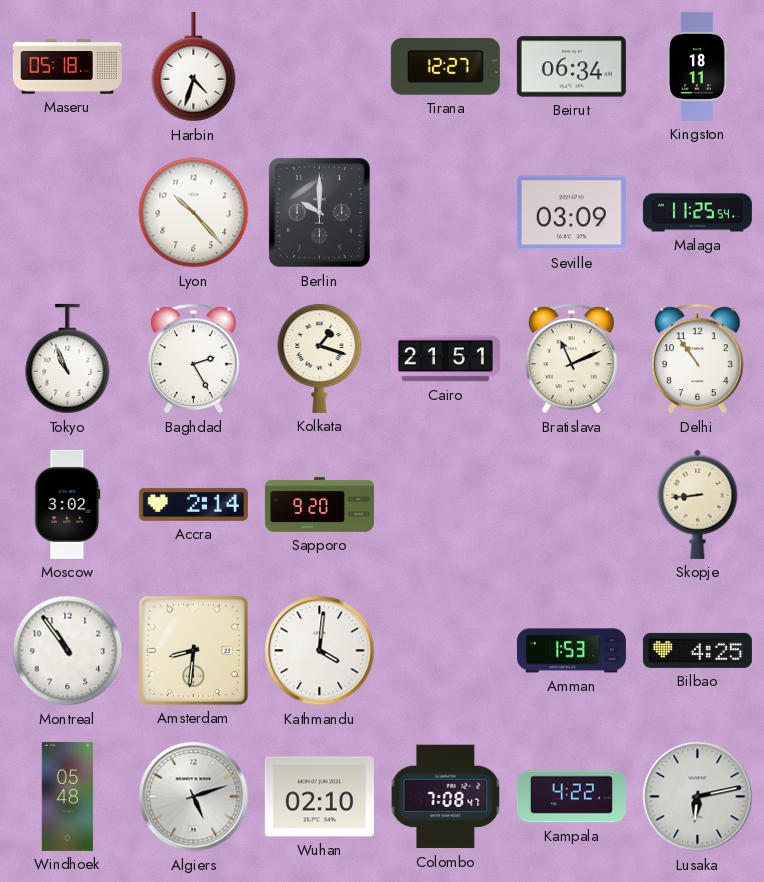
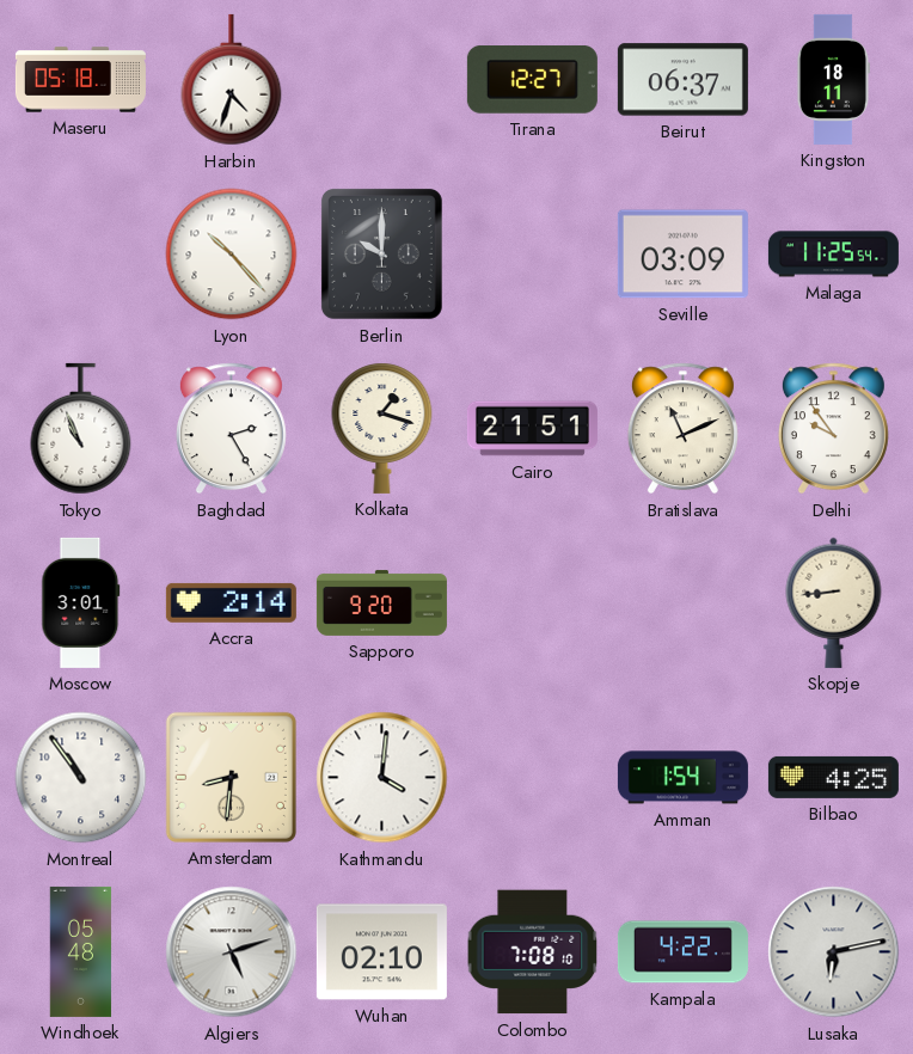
Beirut: 06:34 -> 06:37 (682, 80)
Delhi: 10:54 -> 9:54 (833, 429)
Moscow: 3:02 -> 3:01 (81, 602)
Amman: 1:53 -> 1:54 (682, 778)
Colombo: 7:08:47 -> 7:08:10 (533, 952)
